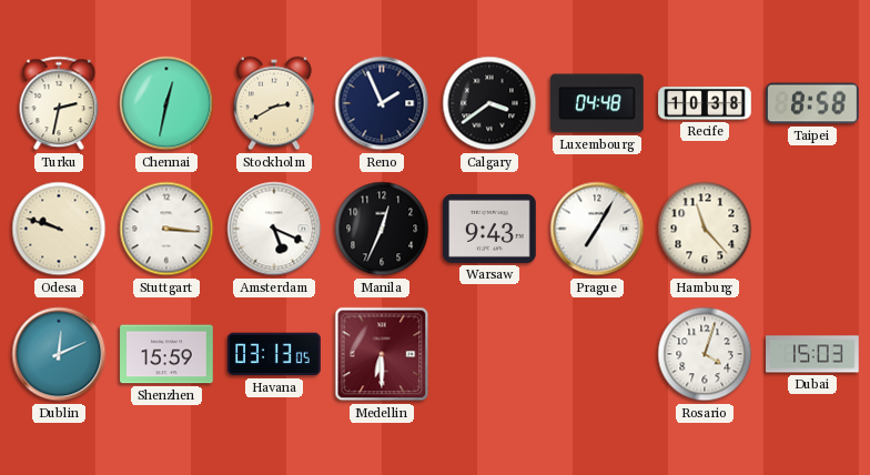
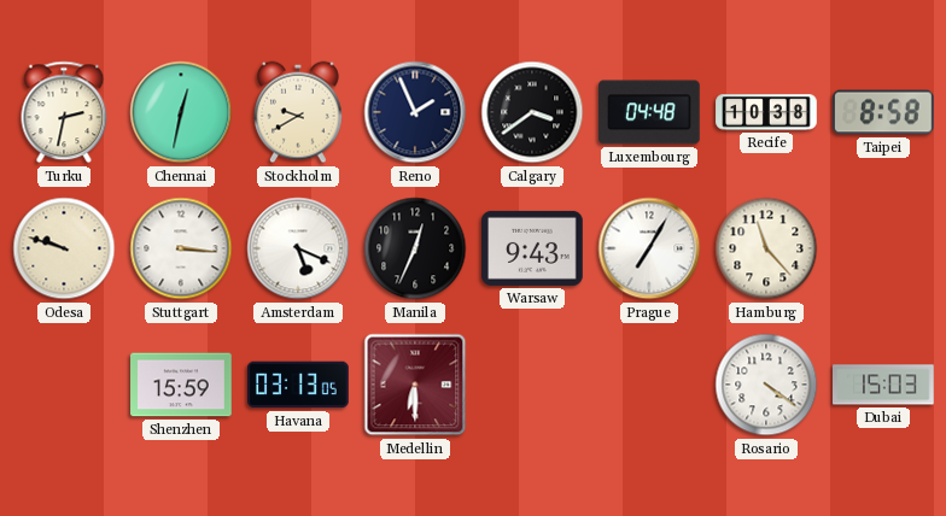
Stockholm: 2:40 -> 9:40 (299, 112)
Dublin: 12:11 -> none (59, 354)
Rosario: 4:03 -> 4:21 (766, 385)
